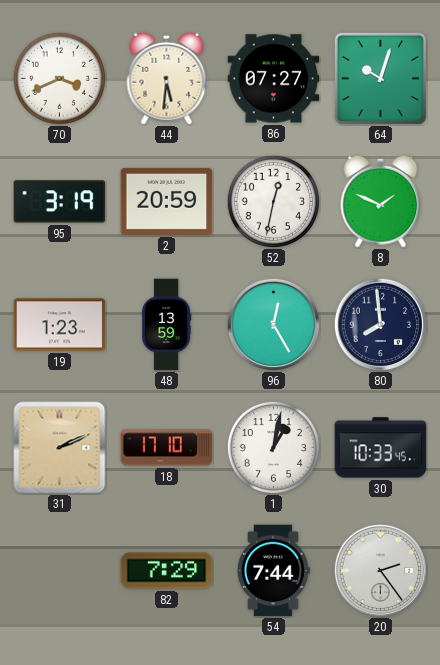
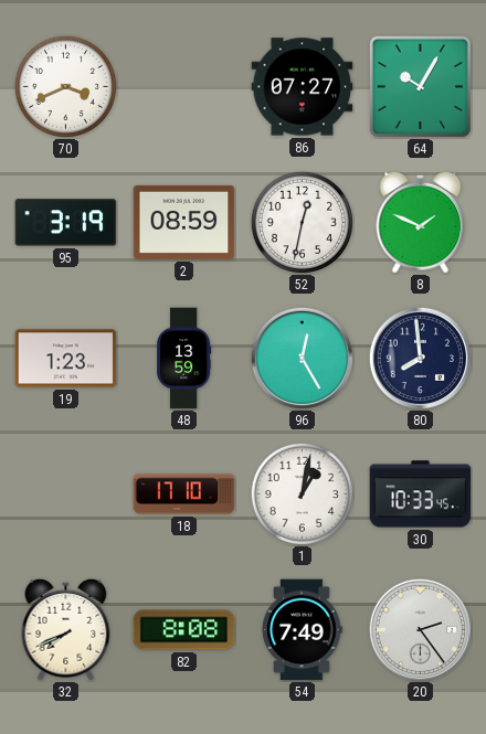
44: 5:31 -> none (167, 78)
64: 10:03 -> 10:05 (420, 86)
2: 20:59 -> 08:59 (184, 222)
31: 2:11 -> none (60, 448)
32: none -> 7:41 (66, 629)
82: 7:29 -> 8:08 (184, 630)
54: 7:44 -> 7:49 (302, 630)
